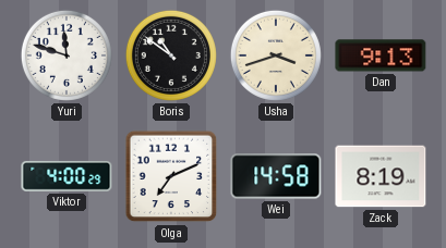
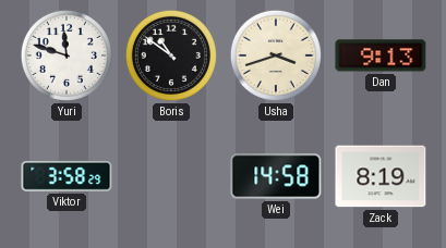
Viktor: 4:00 -> 3:58 (67, 176)
Olga: 7:11 -> none (171, 176)
